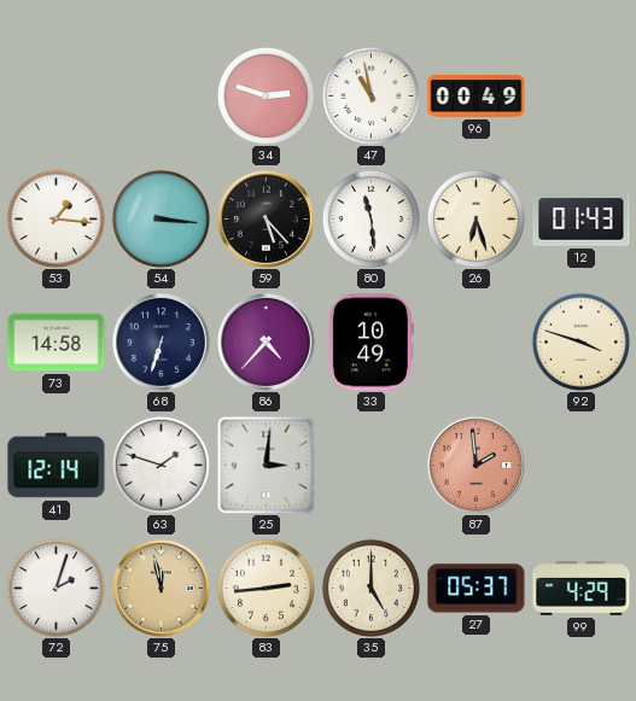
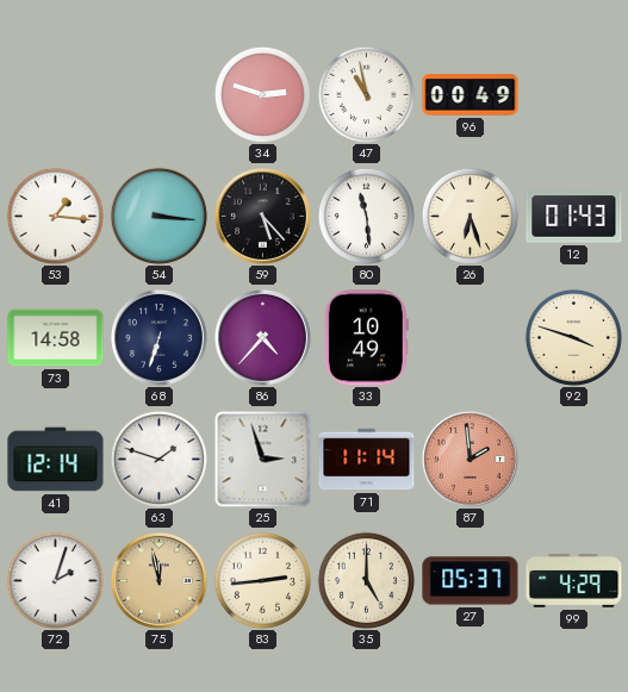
25: 3:01 -> 2:57 (262, 459)
71: none -> 11:14 (367, 460)
